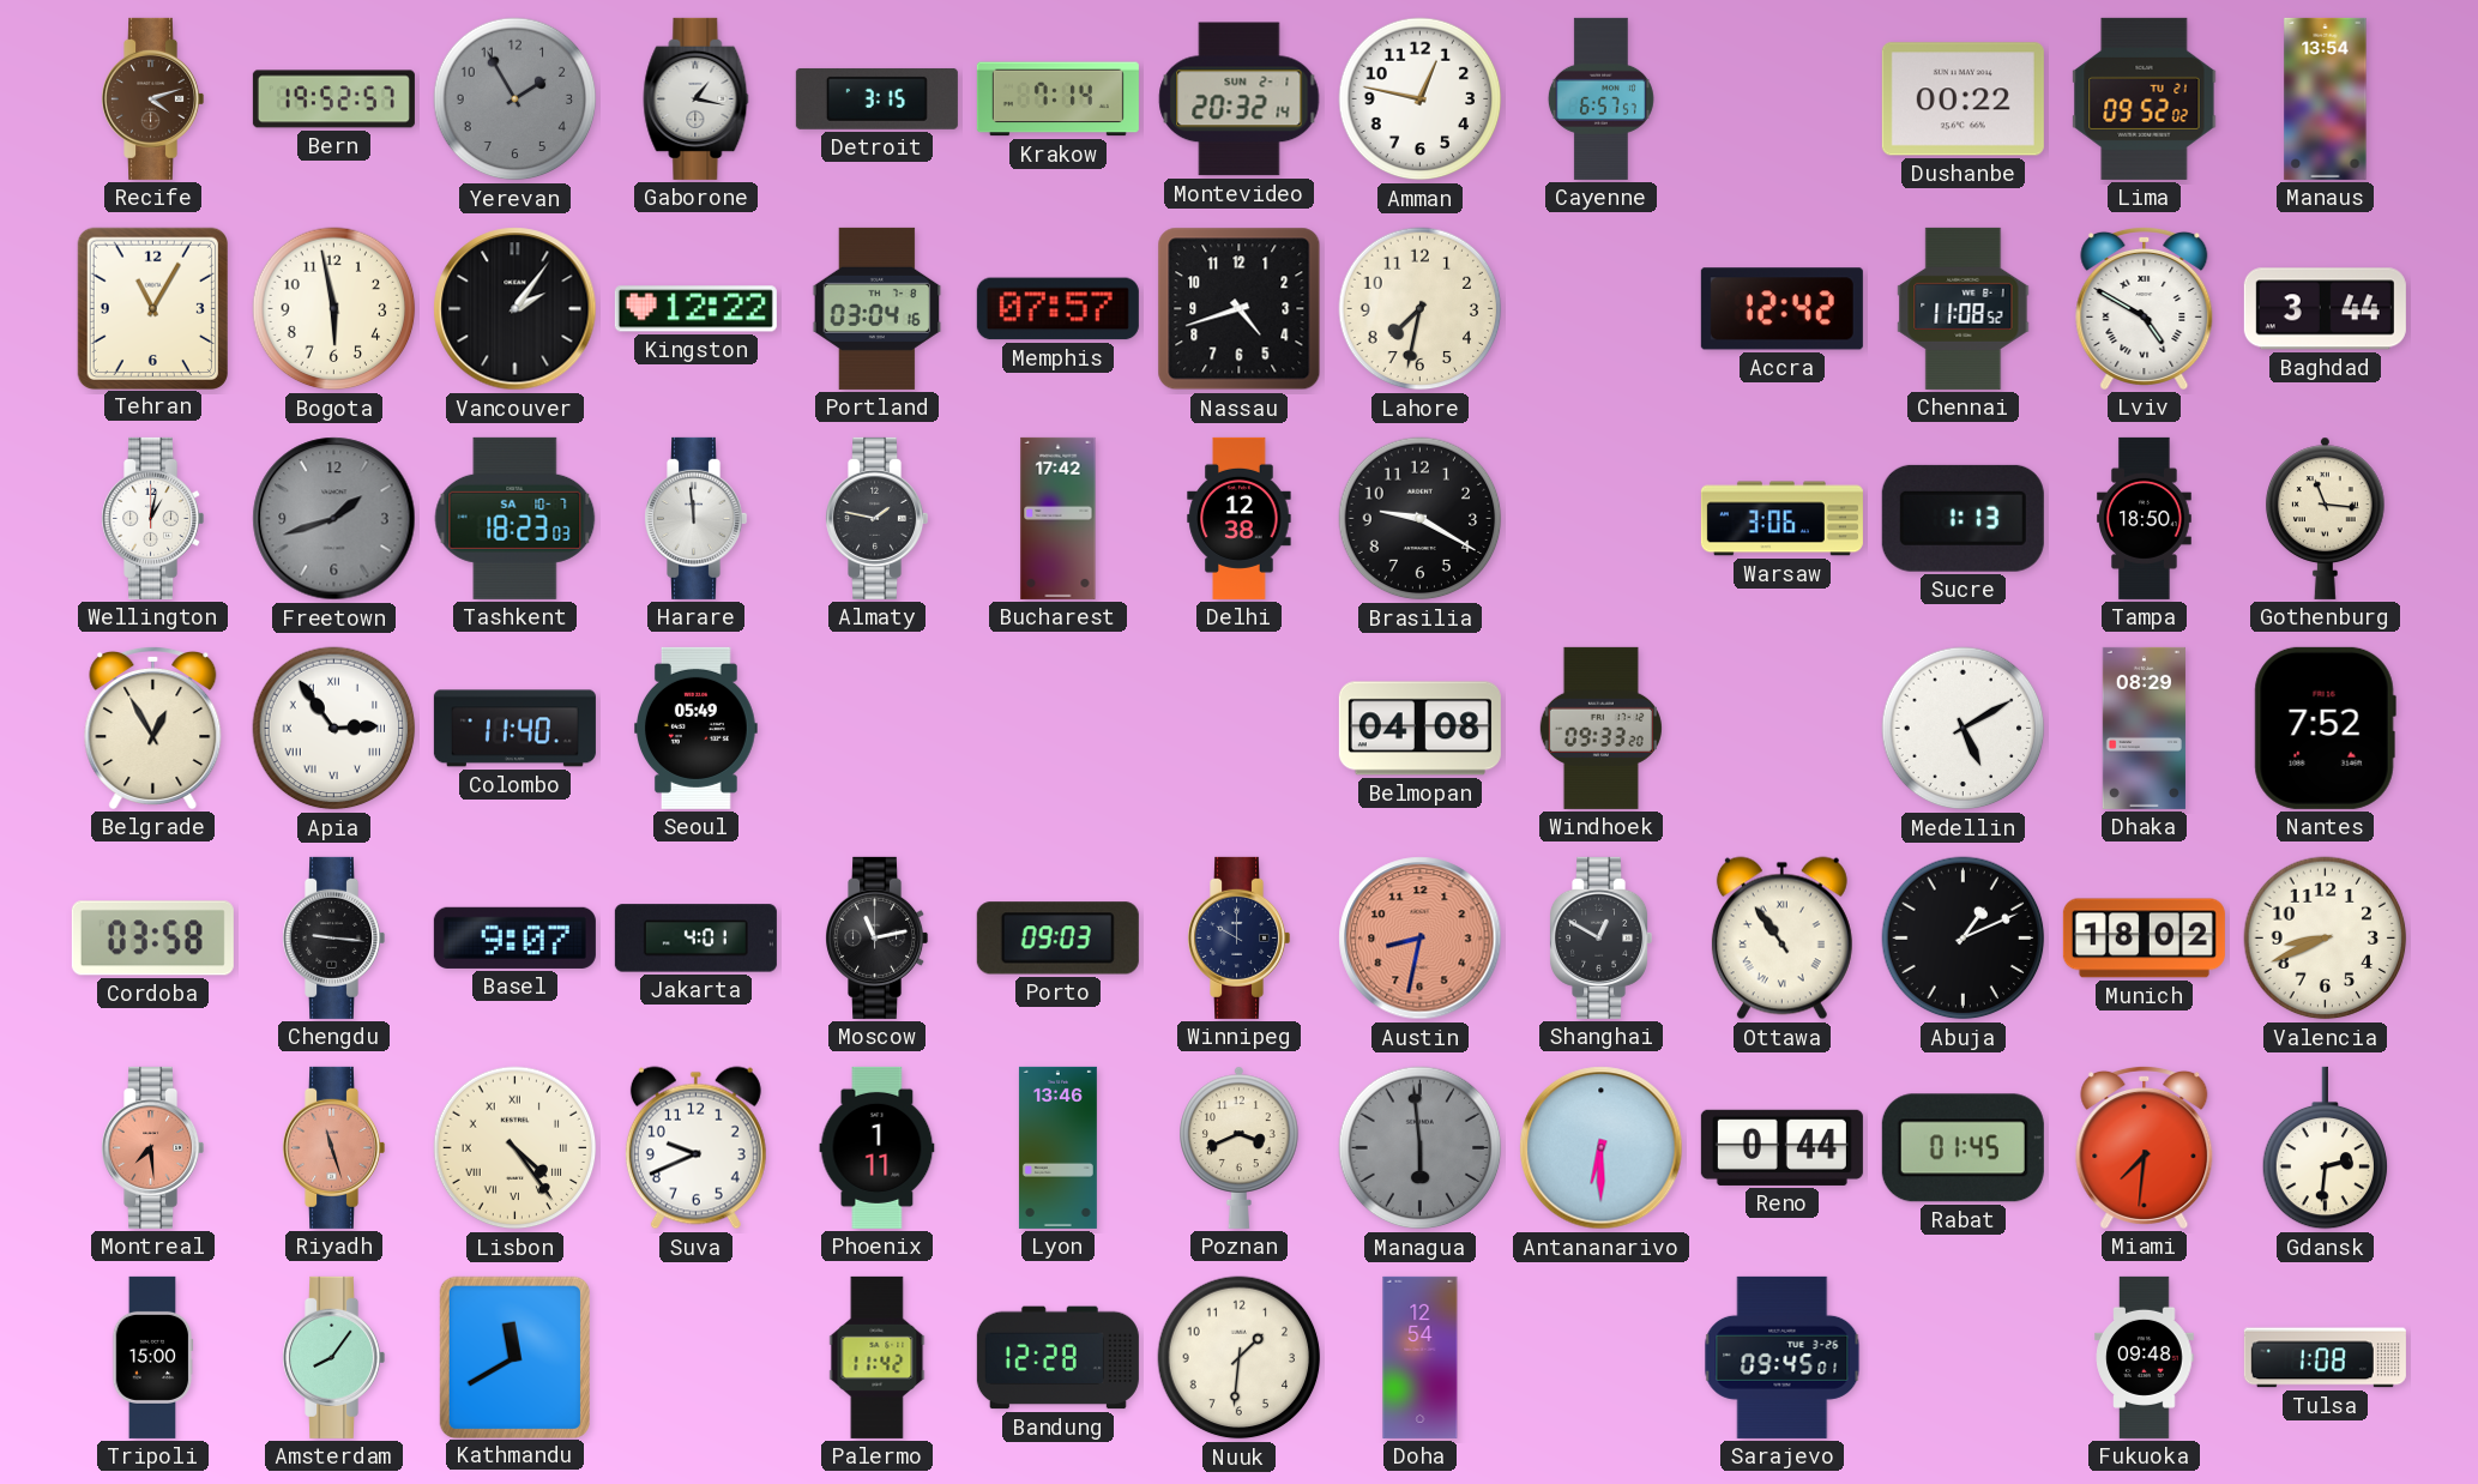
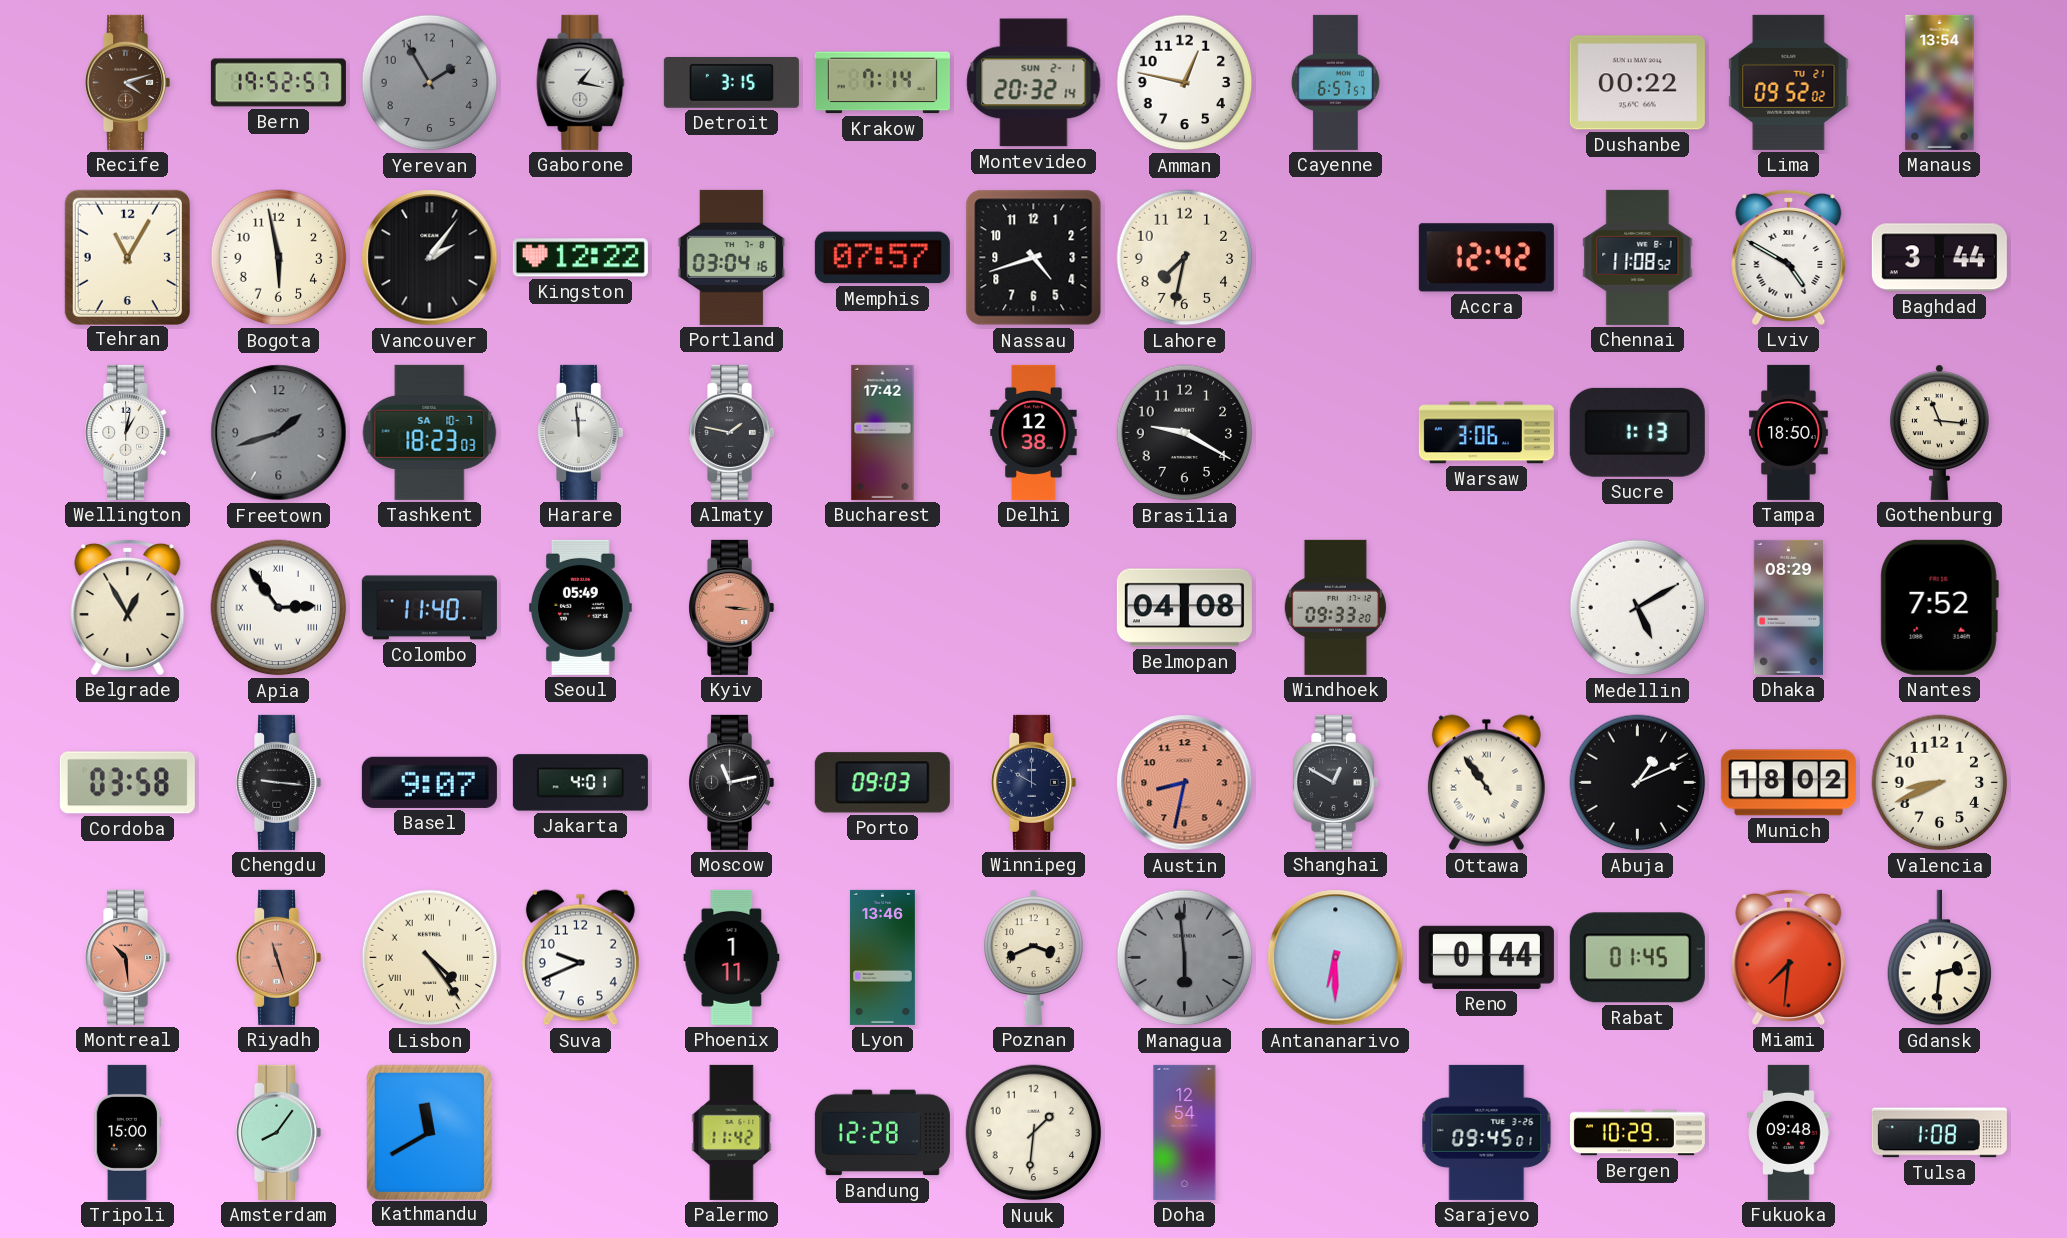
Kyiv: none -> 3:16 (732, 607)
Montreal: 7:29 -> 10:29 (128, 957)
Bergen: none -> 10:29 (1637, 1133)
